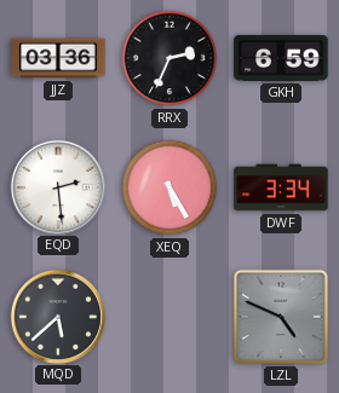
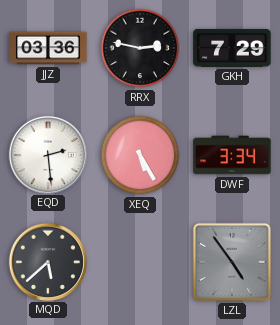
RRX: 2:34 -> 2:47 (140, 48)
GKH: 6:59 -> 7:29 (232, 48)
LZL: 4:49 -> 4:54 (232, 262)
